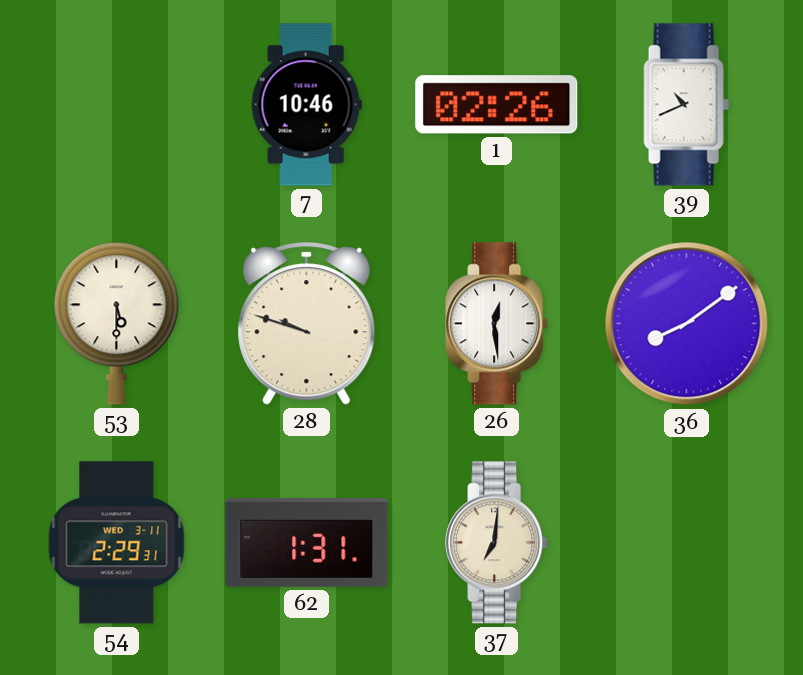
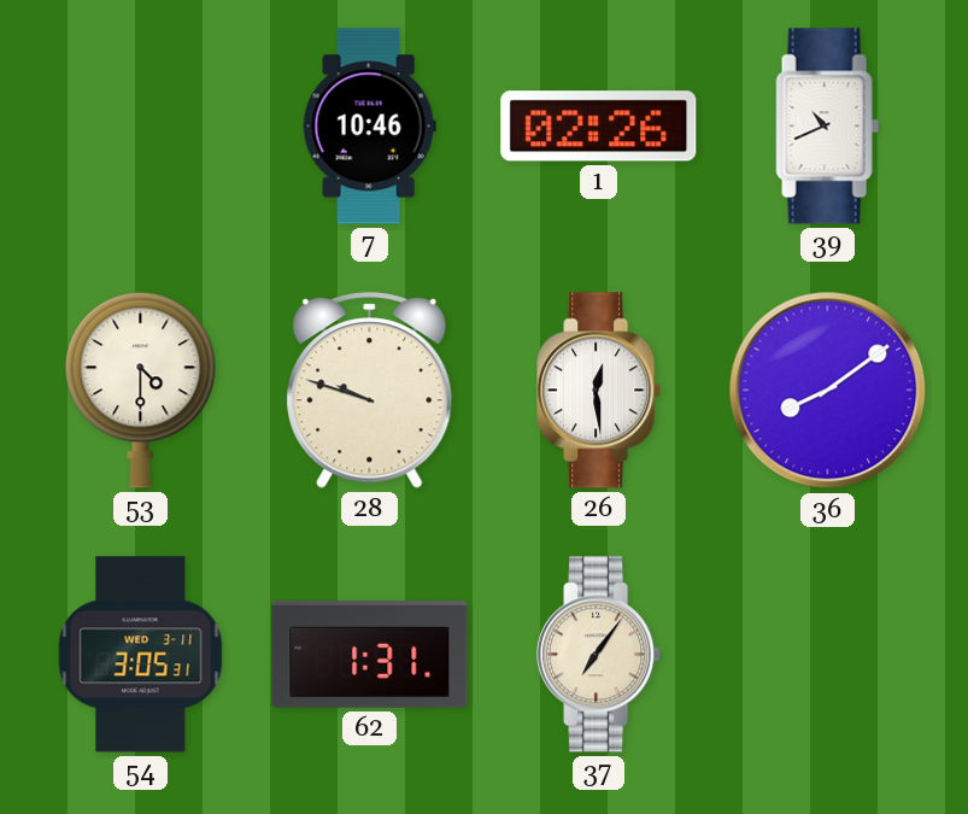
53: 5:30 -> 4:30 (141, 391)
54: 2:29 -> 3:05 (141, 655)
37: 7:01 -> 7:06 (599, 655)
